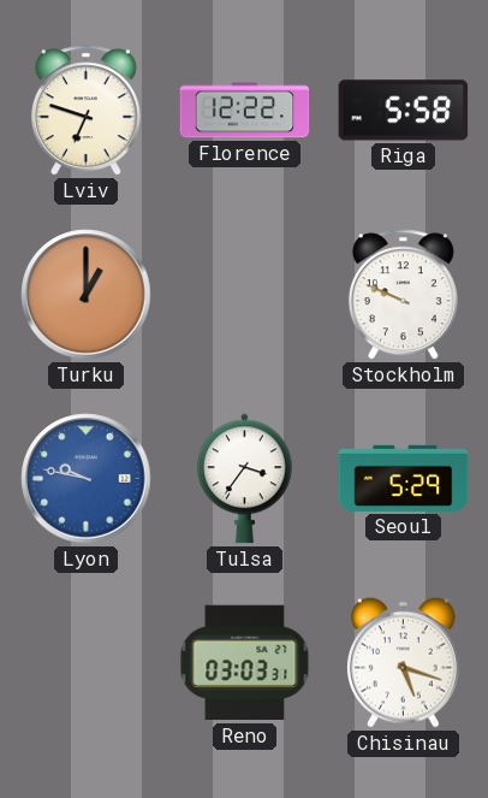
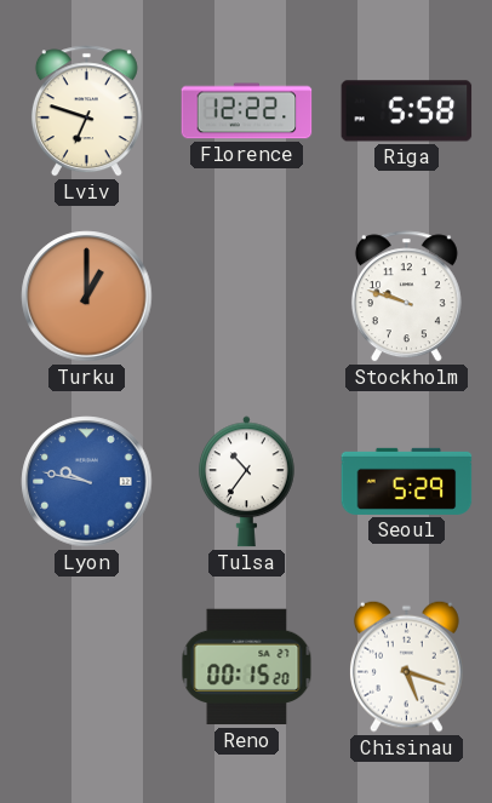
Stockholm: 9:49 -> 9:48 (406, 297)
Tulsa: 3:36 -> 10:36 (247, 482)
Reno: 03:03 -> 00:15 (247, 667)
